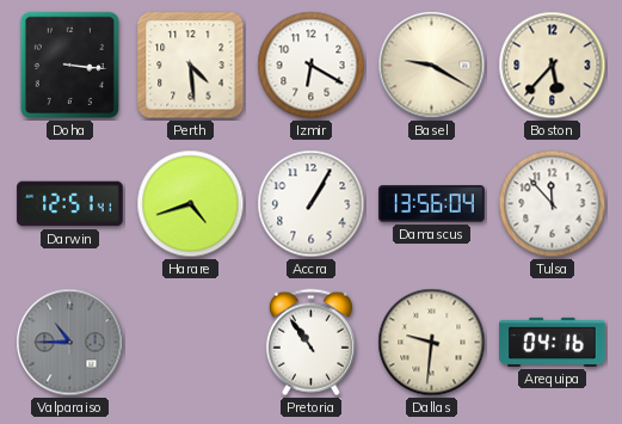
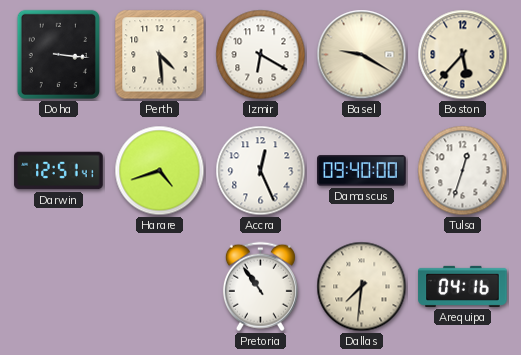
Accra: 1:05 -> 12:26 (261, 171)
Damascus: 13:56 -> 09:40 (362, 171)
Tulsa: 11:53 -> 12:33 (463, 171)
Valparaiso: 10:45 -> none (70, 343)
Dallas: 9:31 -> 7:31 (362, 287)
